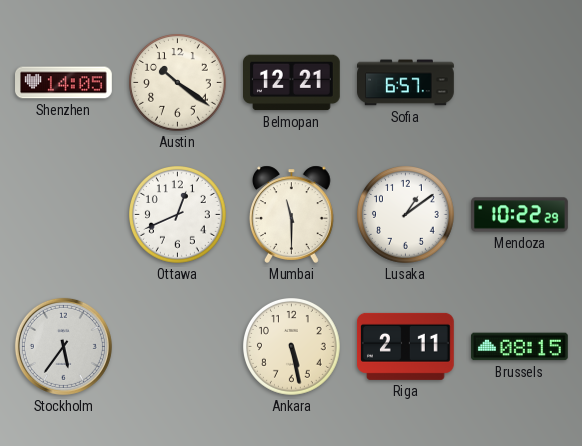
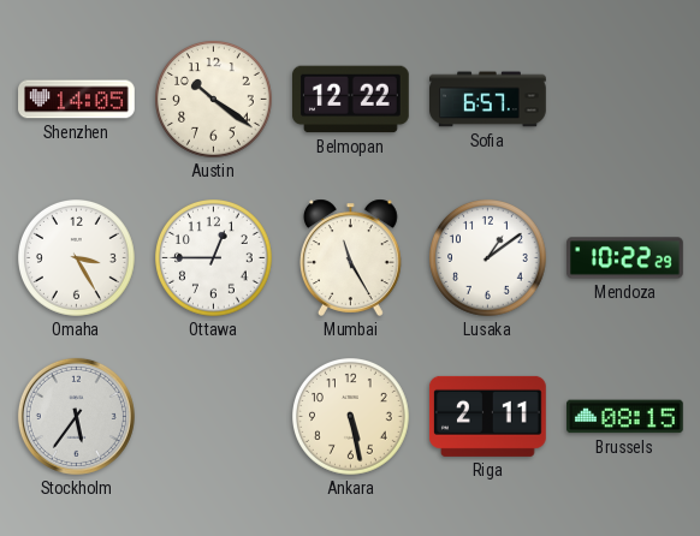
Belmopan: 12:21 -> 12:22 (351, 100)
Omaha: none -> 3:25 (77, 258)
Ottawa: 12:41 -> 12:45 (214, 258)
Mumbai: 11:30 -> 11:25 (350, 257)
